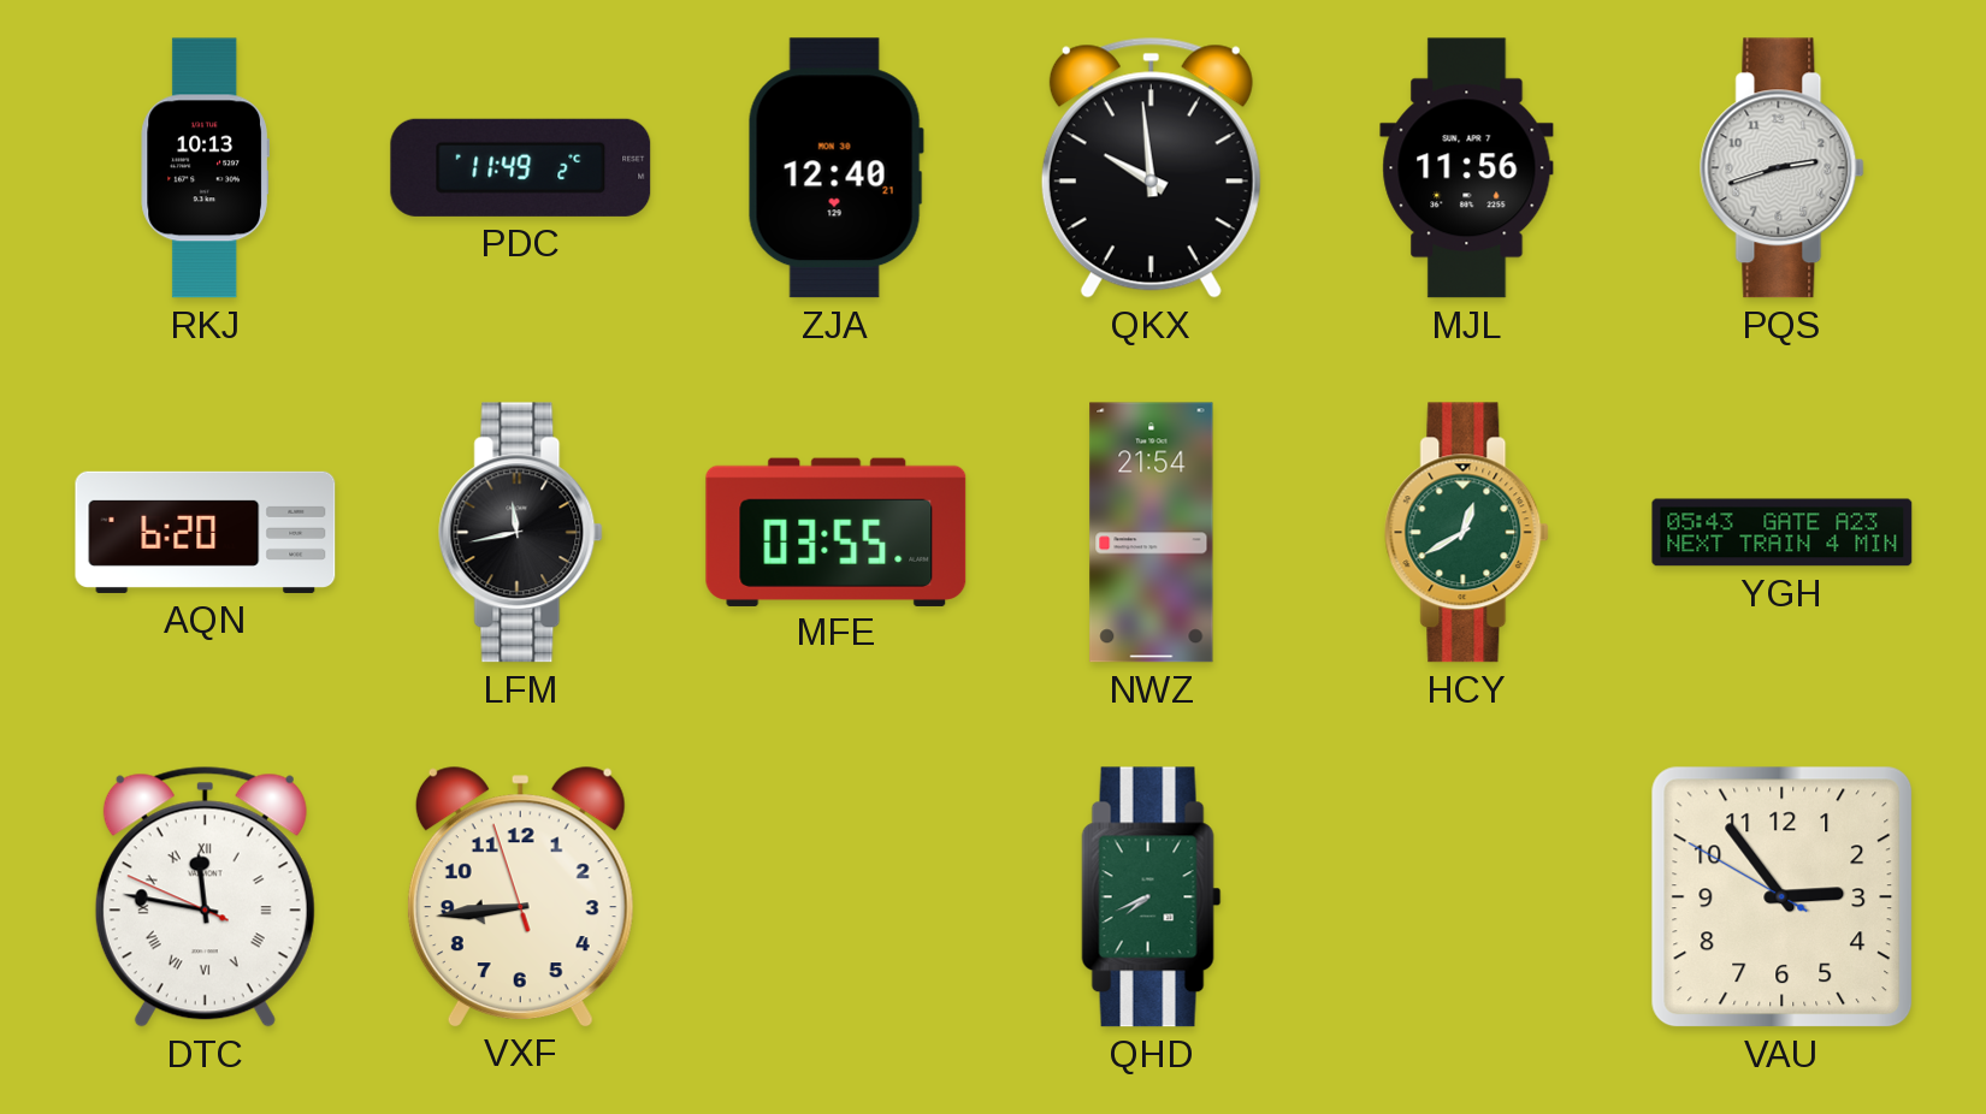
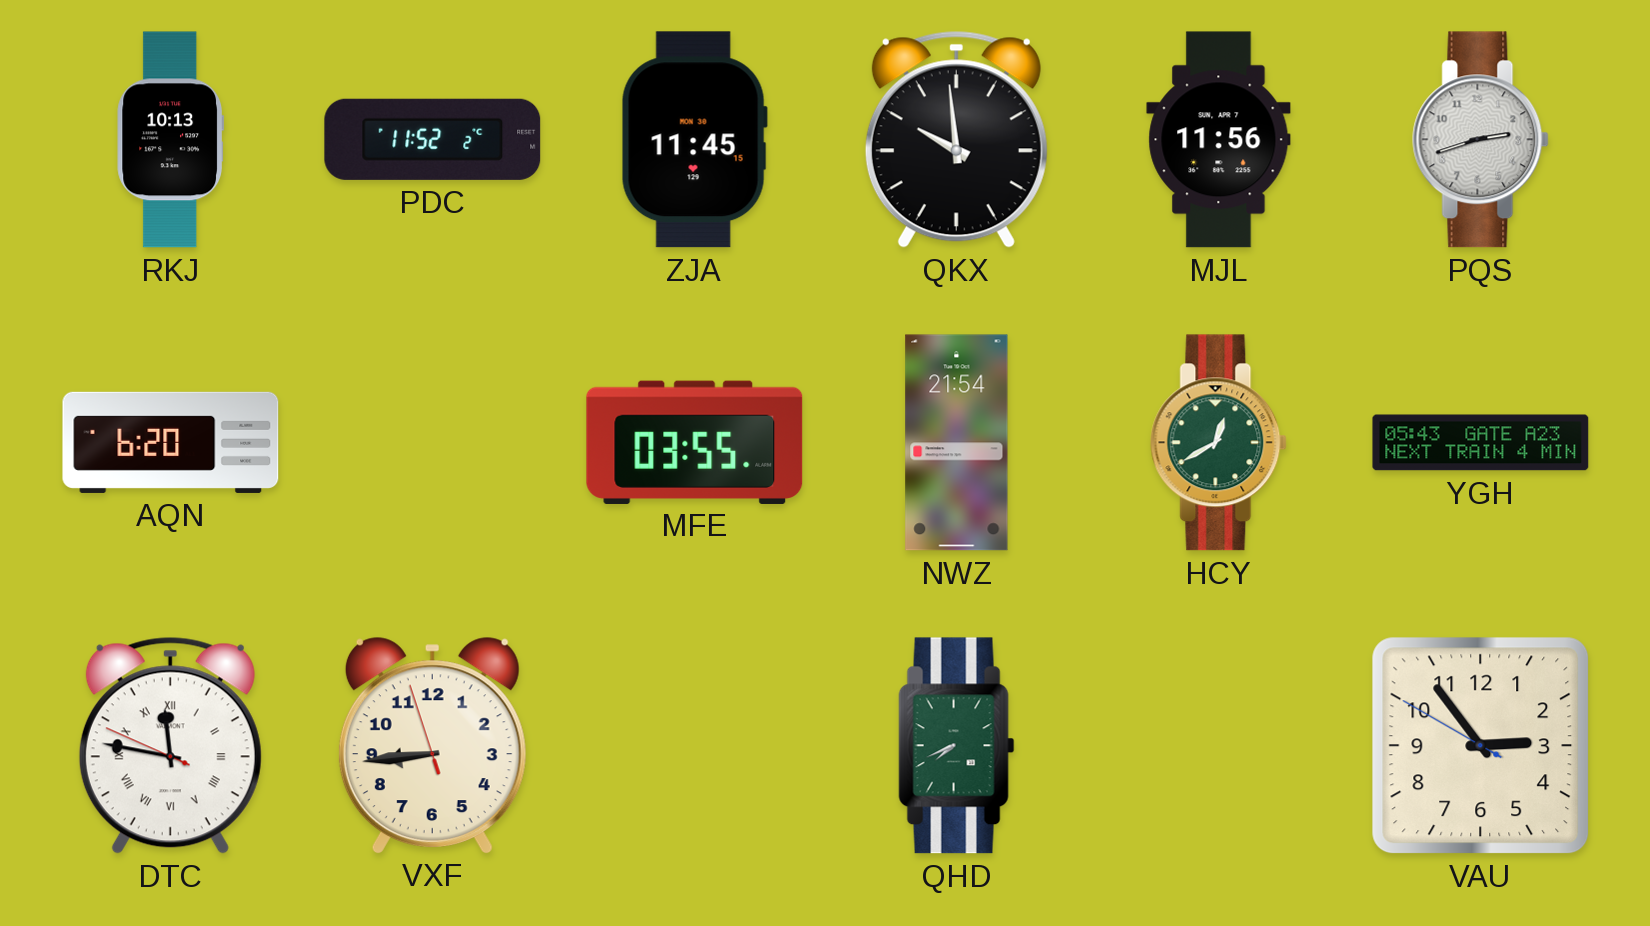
PDC: 11:49 -> 11:52 (433, 139)
ZJA: 12:40 -> 11:45 (694, 140)
LFM: 11:43 -> none (521, 533)
